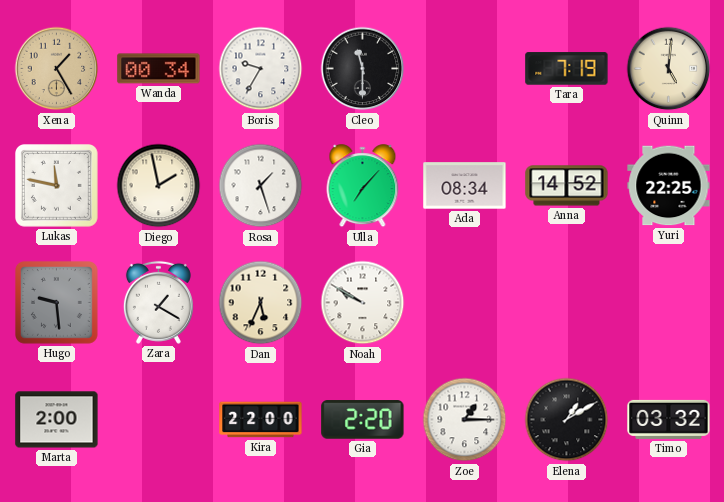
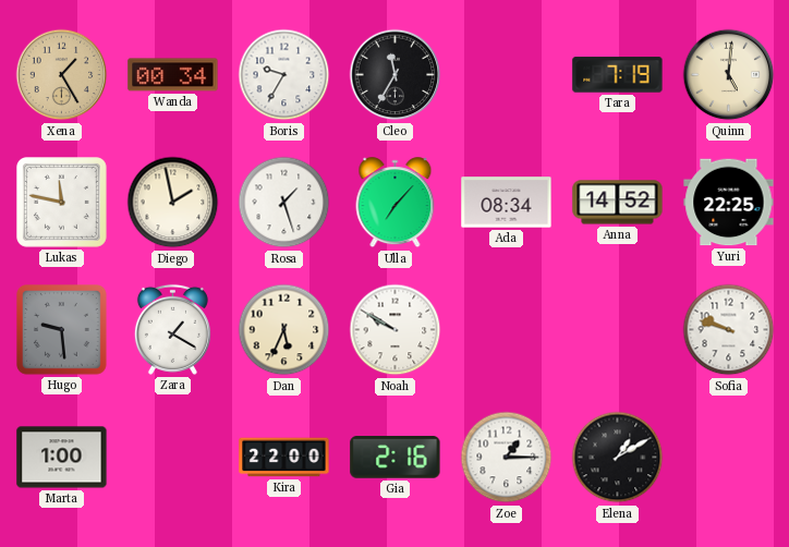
Cleo: 11:30 -> 11:35 (396, 75)
Sofia: none -> 9:48 (729, 330)
Marta: 2:00 -> 1:00 (62, 458)
Gia: 2:20 -> 2:16 (396, 458)
Timo: 03:32 -> none (669, 419)
